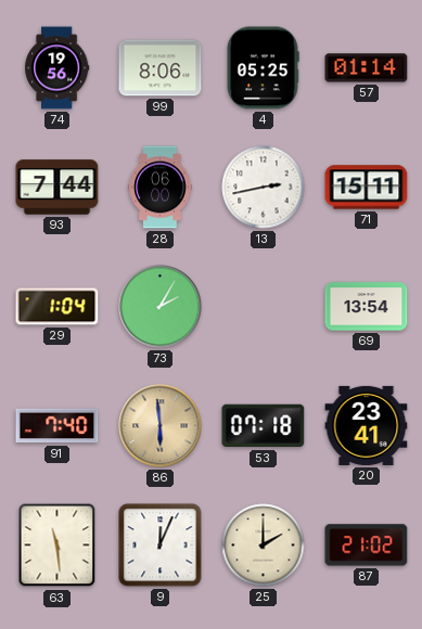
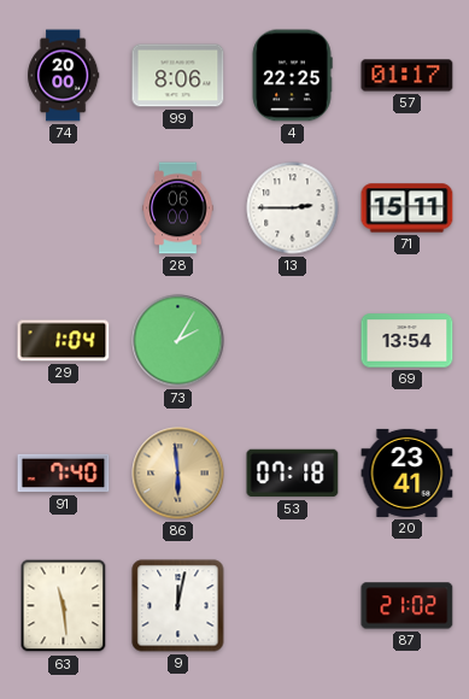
74: 19:56 -> 20:00 (64, 76)
4: 05:25 -> 22:25 (292, 76)
57: 01:14 -> 01:17 (408, 76)
93: 7:44 -> none (57, 188)
13: 2:43 -> 2:45 (293, 208)
9: 12:04 -> 12:02 (178, 606)
25: 2:00 -> none (264, 545)
